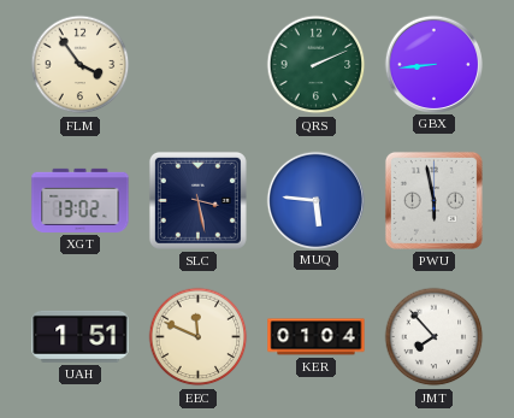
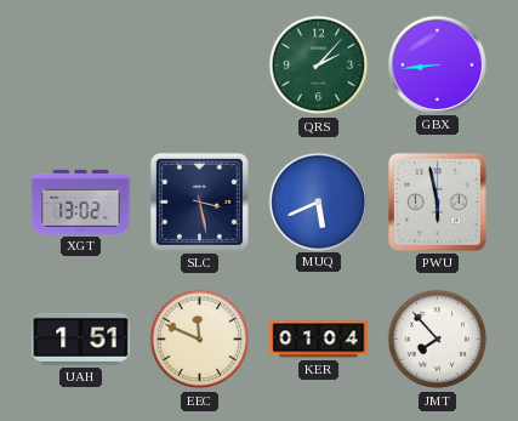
FLM: 3:54 -> none (81, 65)
QRS: 2:11 -> 2:07 (319, 66)
MUQ: 5:46 -> 5:41 (318, 201)
